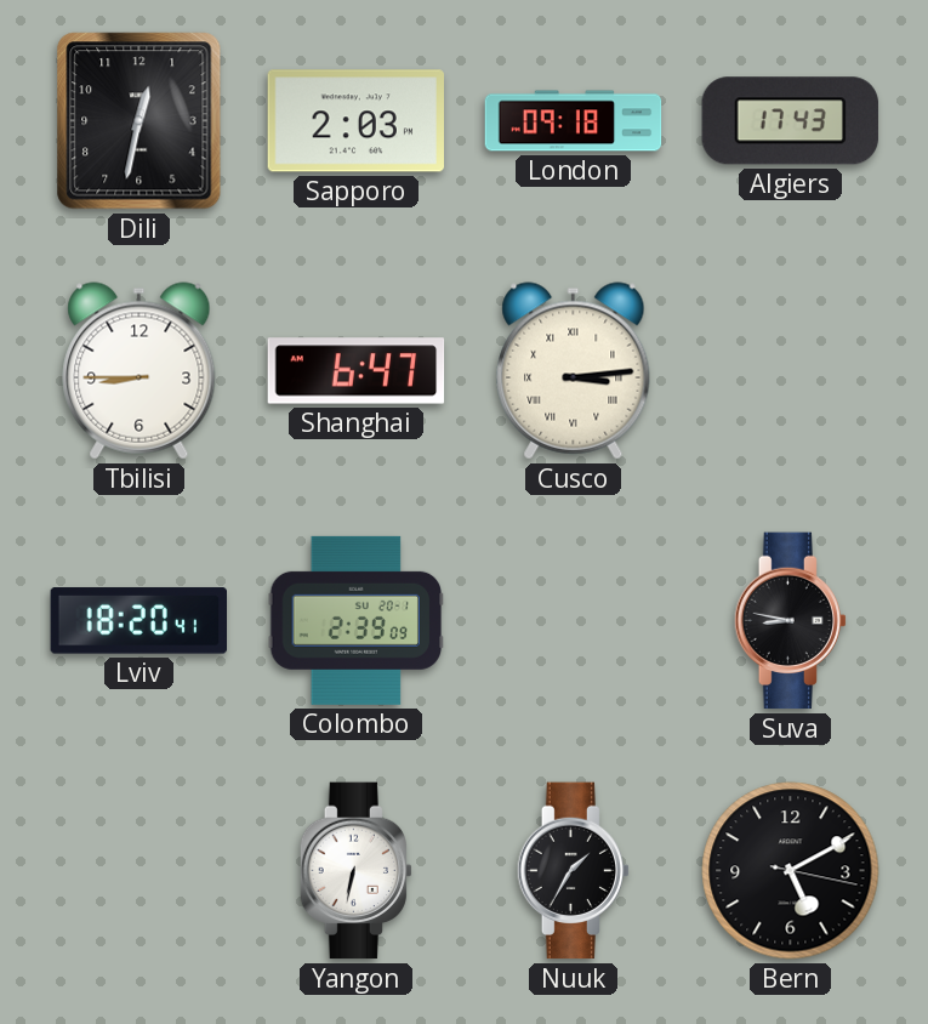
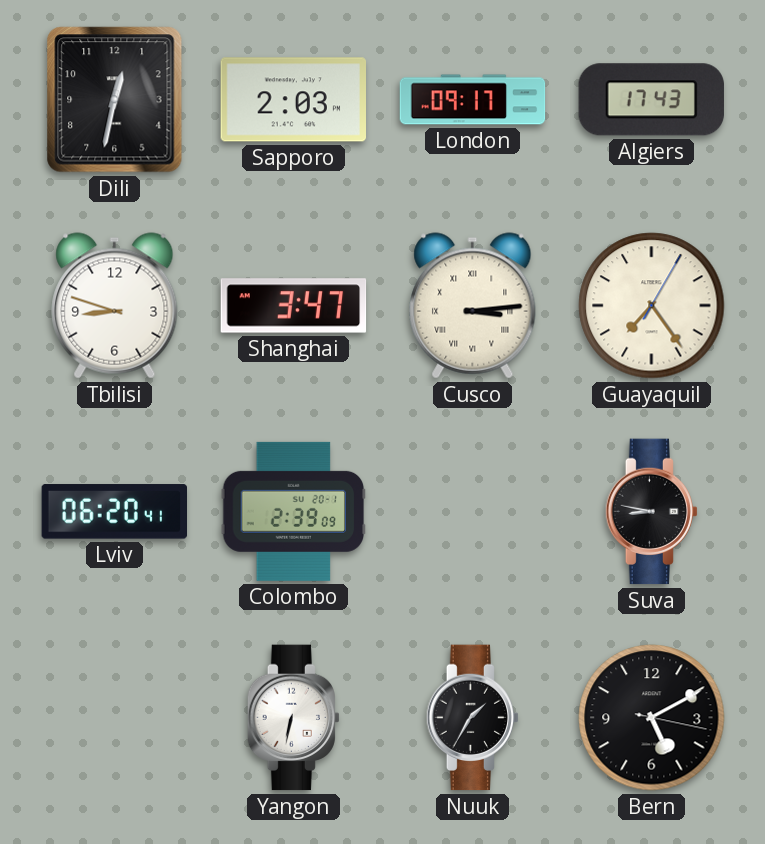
London: 09:18 -> 09:17 (473, 100)
Tbilisi: 8:45 -> 8:48 (115, 306)
Shanghai: 6:47 -> 3:47 (294, 306)
Guayaquil: none -> 7:24 (652, 306)
Lviv: 18:20 -> 06:20 (114, 512)
